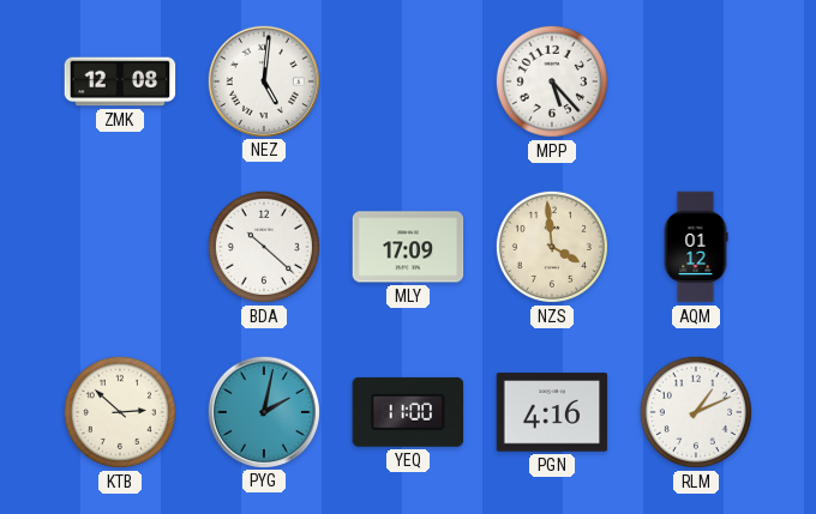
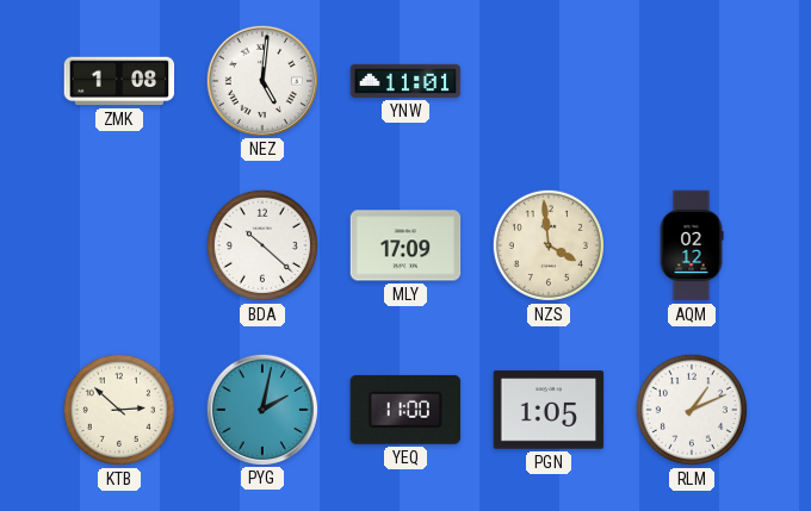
ZMK: 12:08 -> 1:08 (119, 81)
YNW: none -> 11:01 (405, 81)
MPP: 5:23 -> none (552, 81)
AQM: 01:12 -> 02:12 (692, 245)
PGN: 4:16 -> 1:05 (549, 410)
